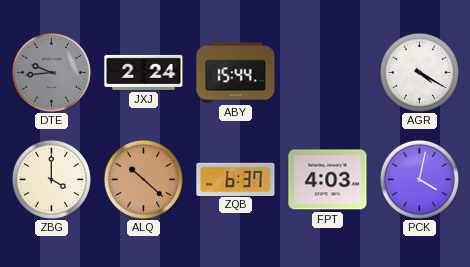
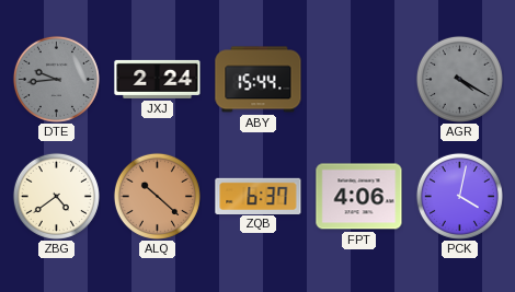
AGR dial: white -> grey (459, 79)
ZBG: 4:00 -> 4:39 (56, 196)
FPT: 4:03 -> 4:06 (359, 197)
